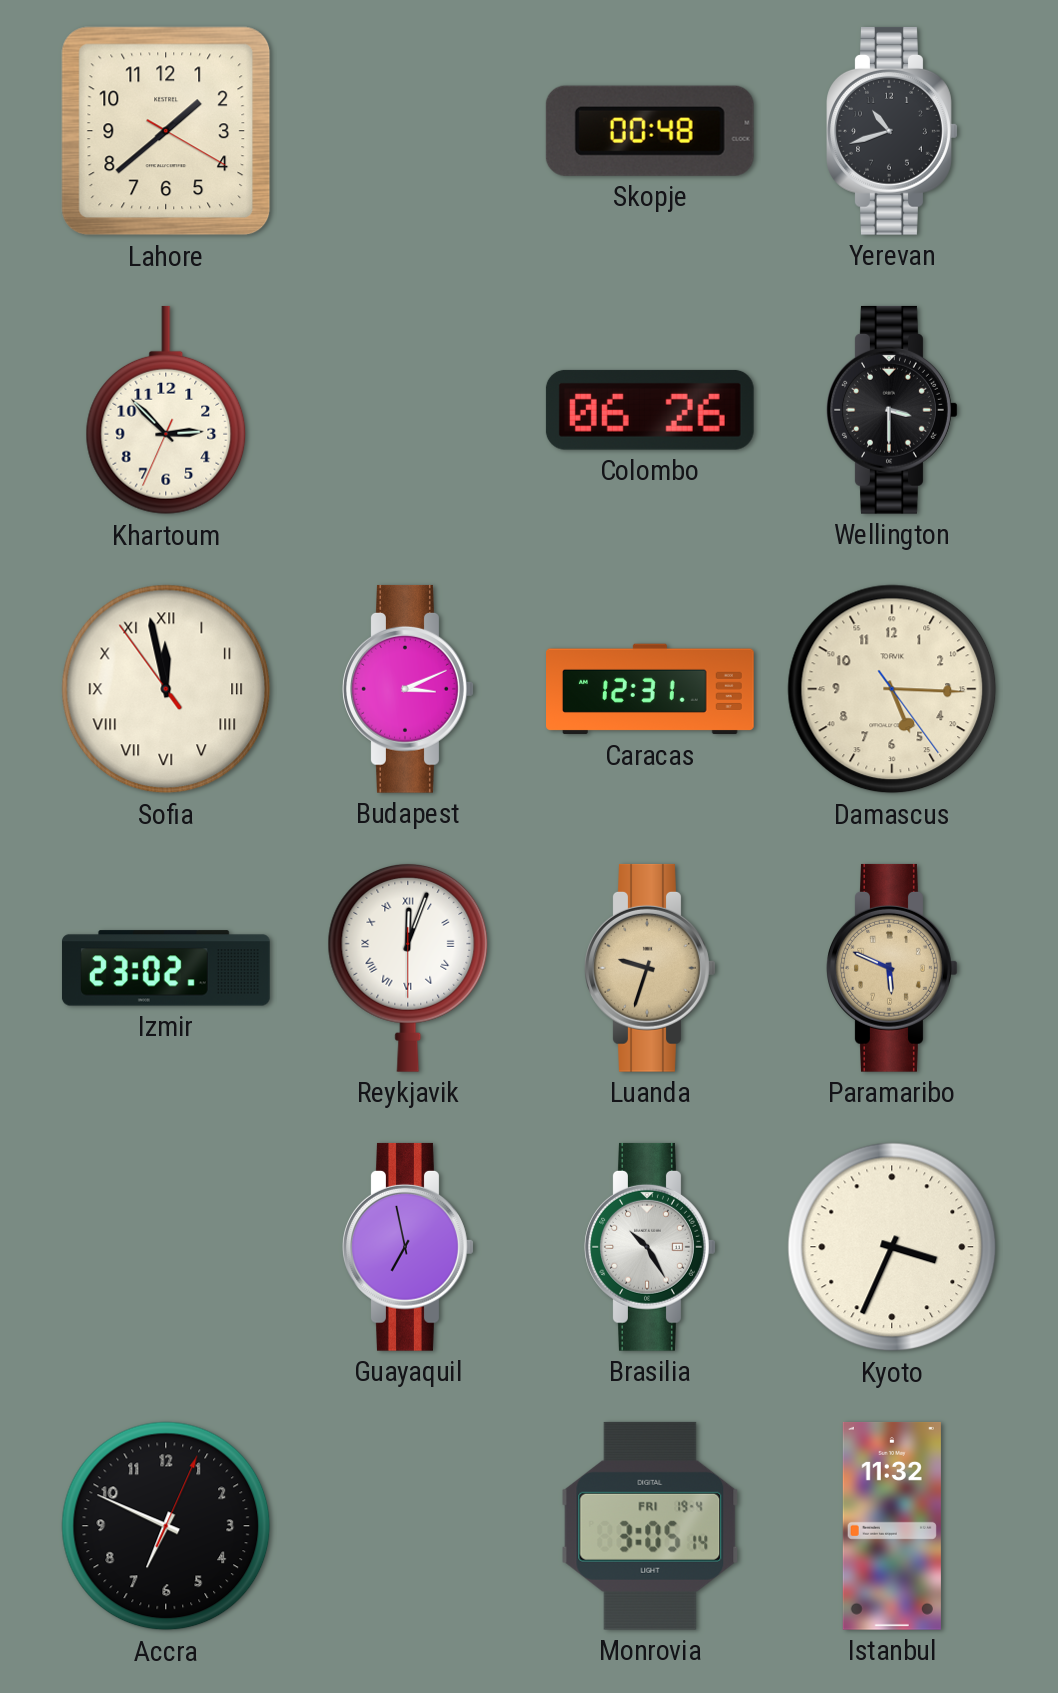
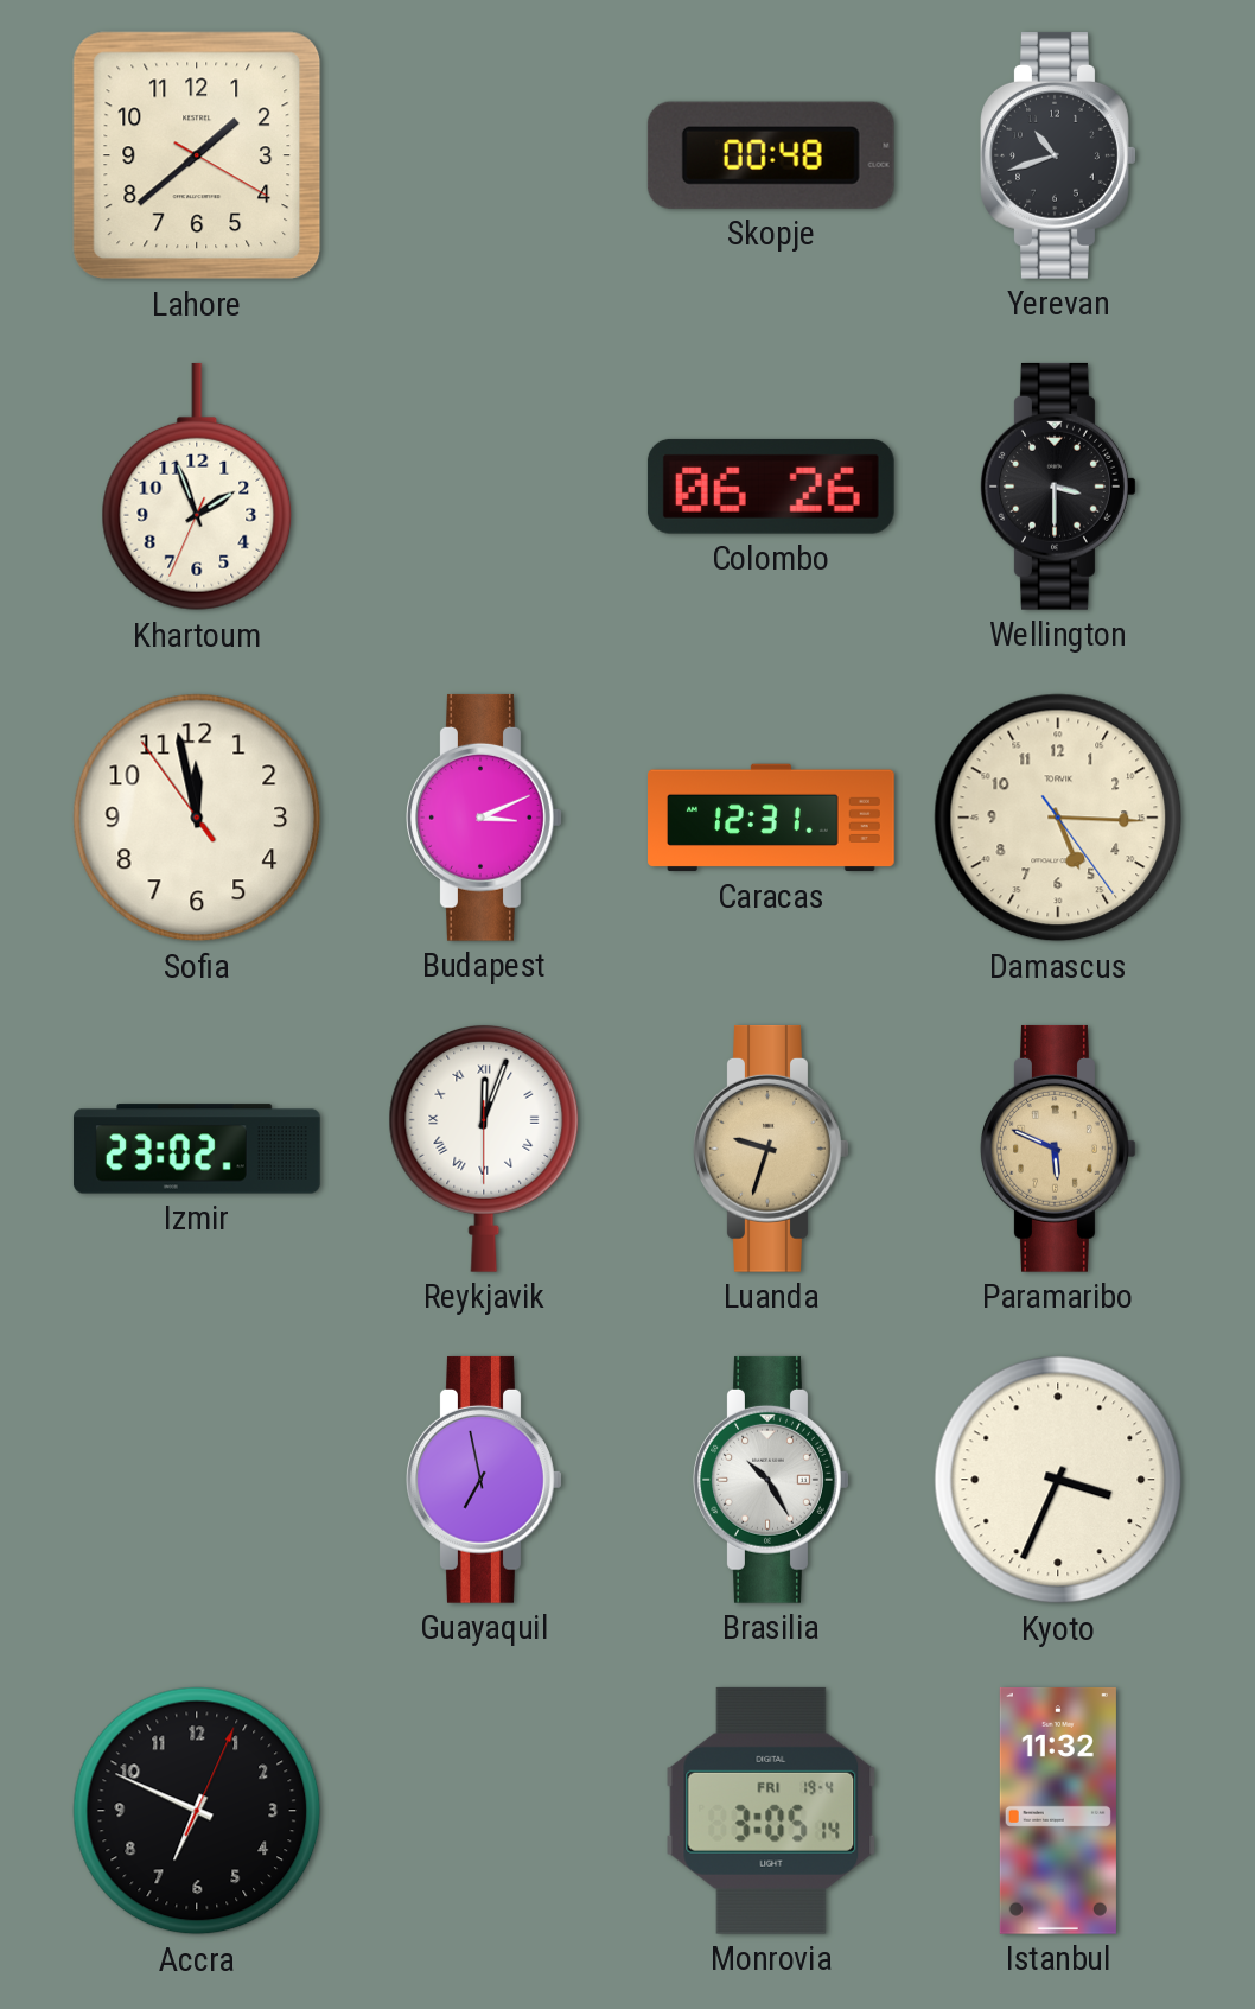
Khartoum: 2:52 -> 1:56 (197, 487)
Sofia numerals: Roman -> Arabic (197, 818)
